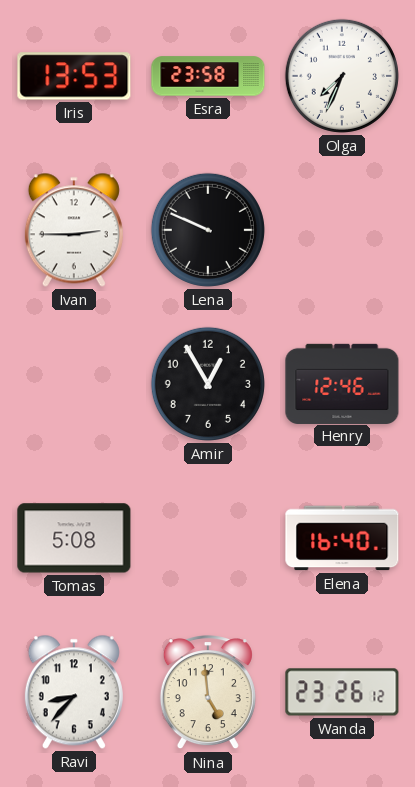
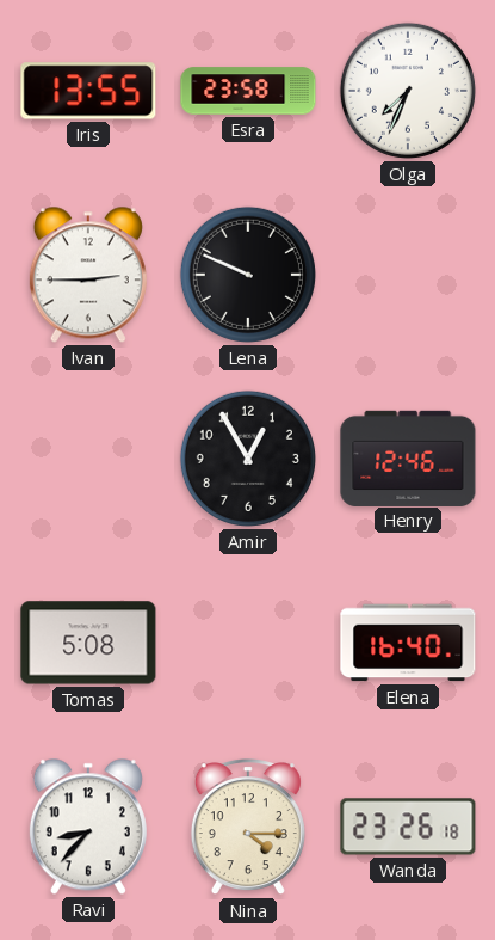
Iris: 13:53 -> 13:55 (88, 91)
Nina: 4:59 -> 4:15 (248, 828)
Wanda: 23:26:12 -> 23:26:18 (408, 827)
